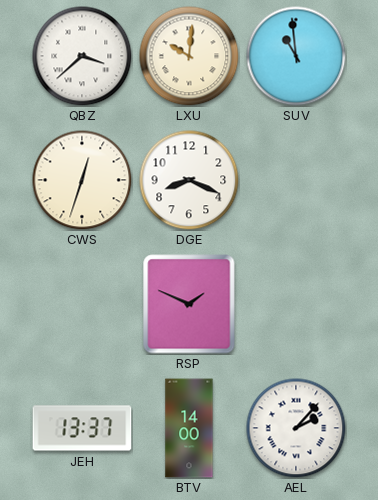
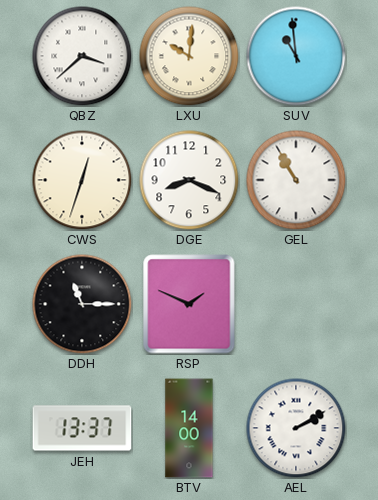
GEL: none -> 10:55 (296, 180)
DDH: none -> 11:15 (82, 304)
AEL: 2:07 -> 2:10 (296, 428)
